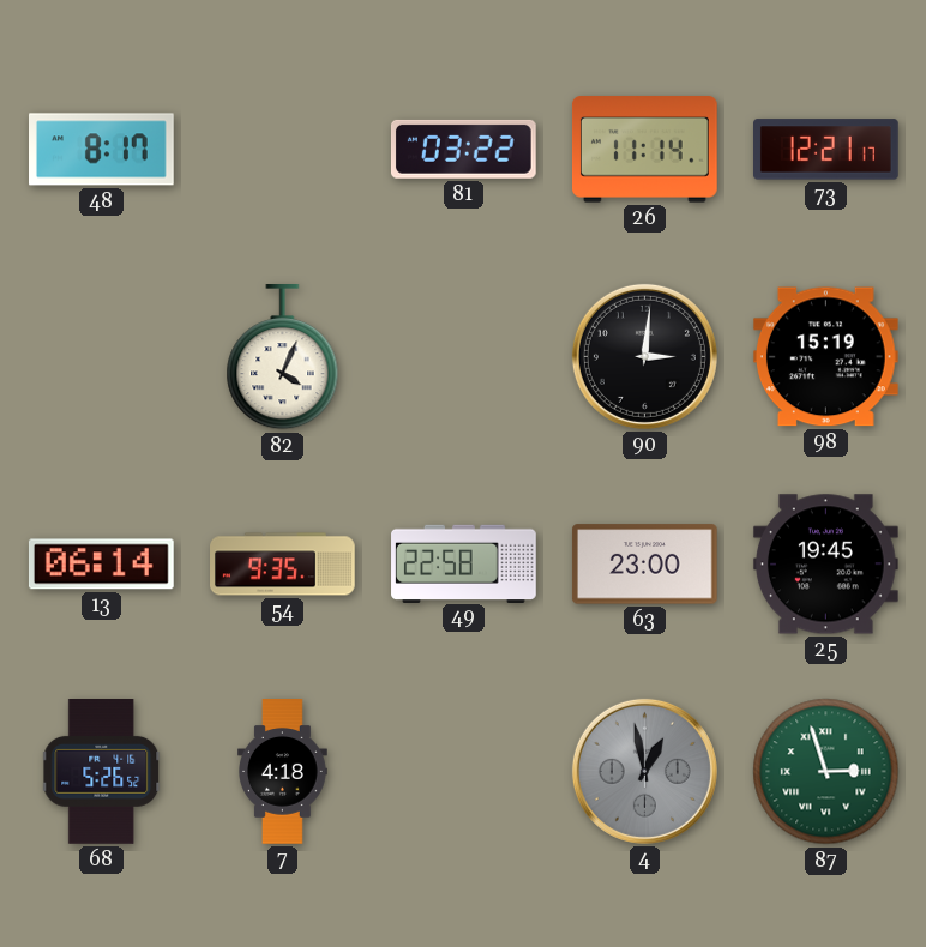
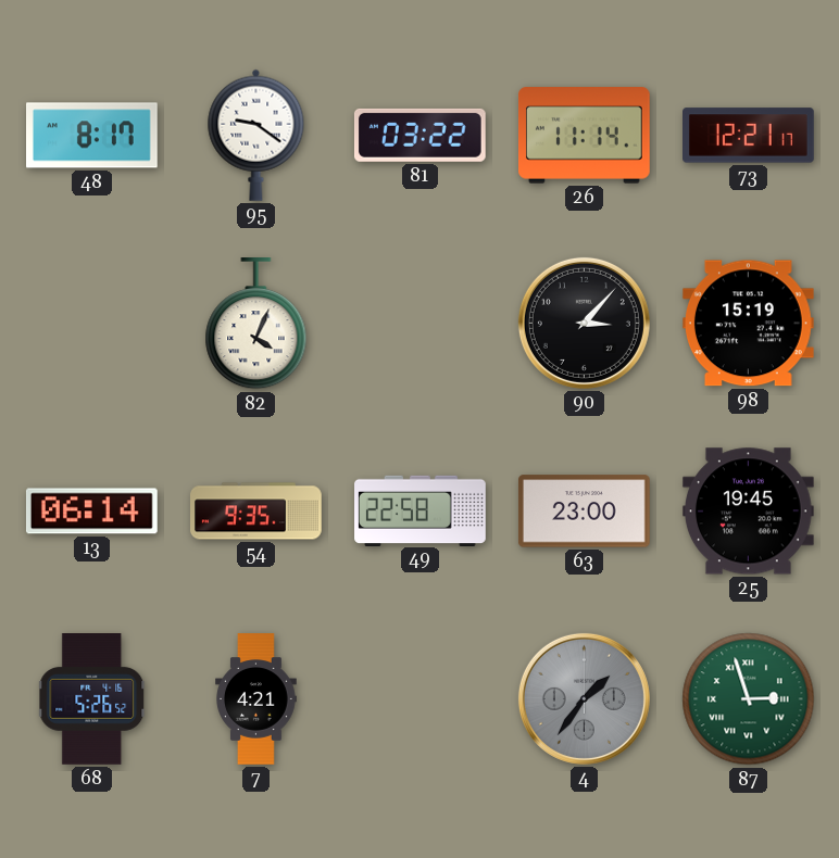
95: none -> 9:21 (256, 135)
90: 3:01 -> 3:07 (584, 323)
7: 4:18 -> 4:21 (256, 699)
4: 12:58 -> 1:36 (584, 698)
